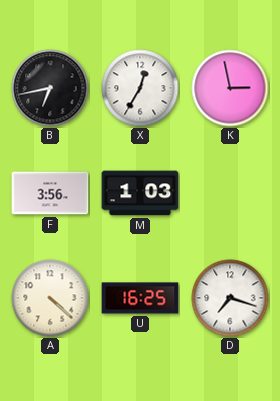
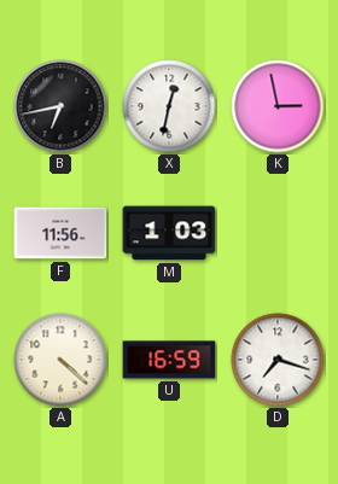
X: 12:35 -> 12:32 (169, 106)
F: 3:56 -> 11:56 (60, 233)
U: 16:25 -> 16:59 (169, 360)
